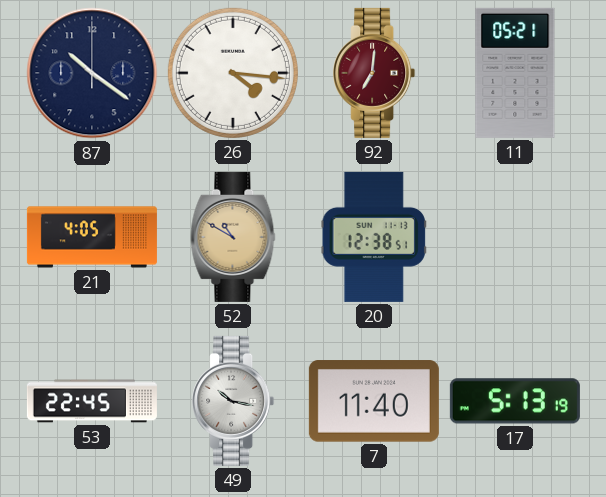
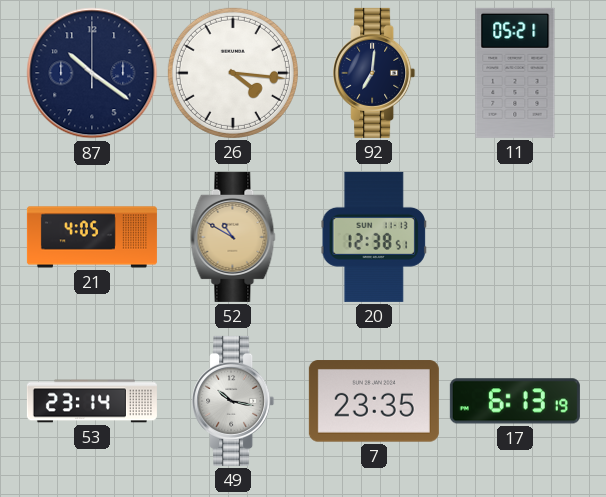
92 dial: burgundy -> navy (374, 73)
53: 22:45 -> 23:14 (92, 401)
7: 11:40 -> 23:35 (374, 401)
17: 5:13 -> 6:13 (515, 401)
